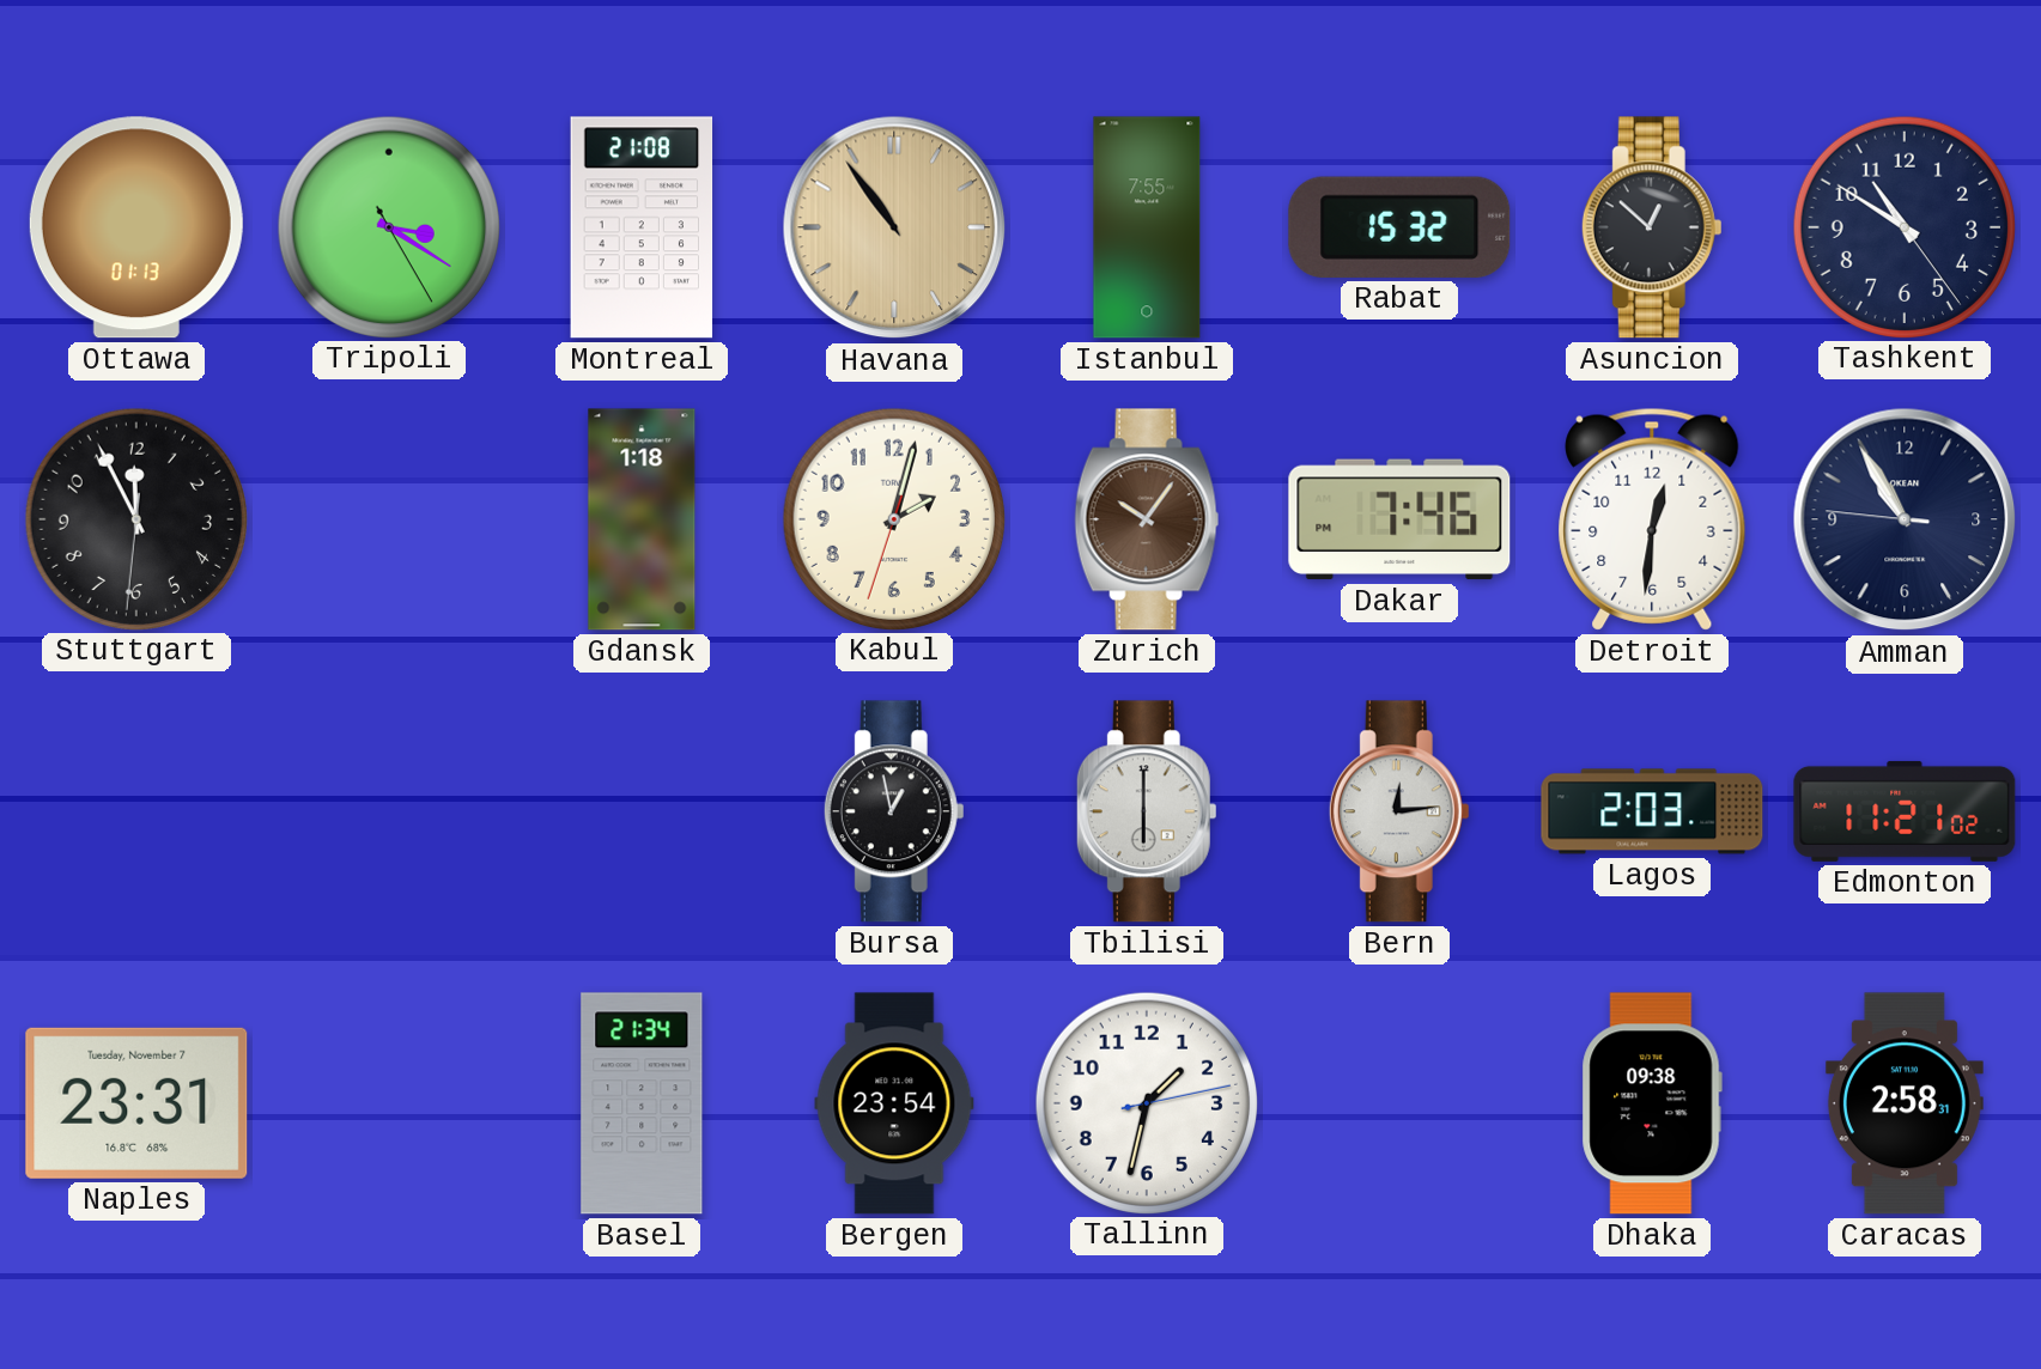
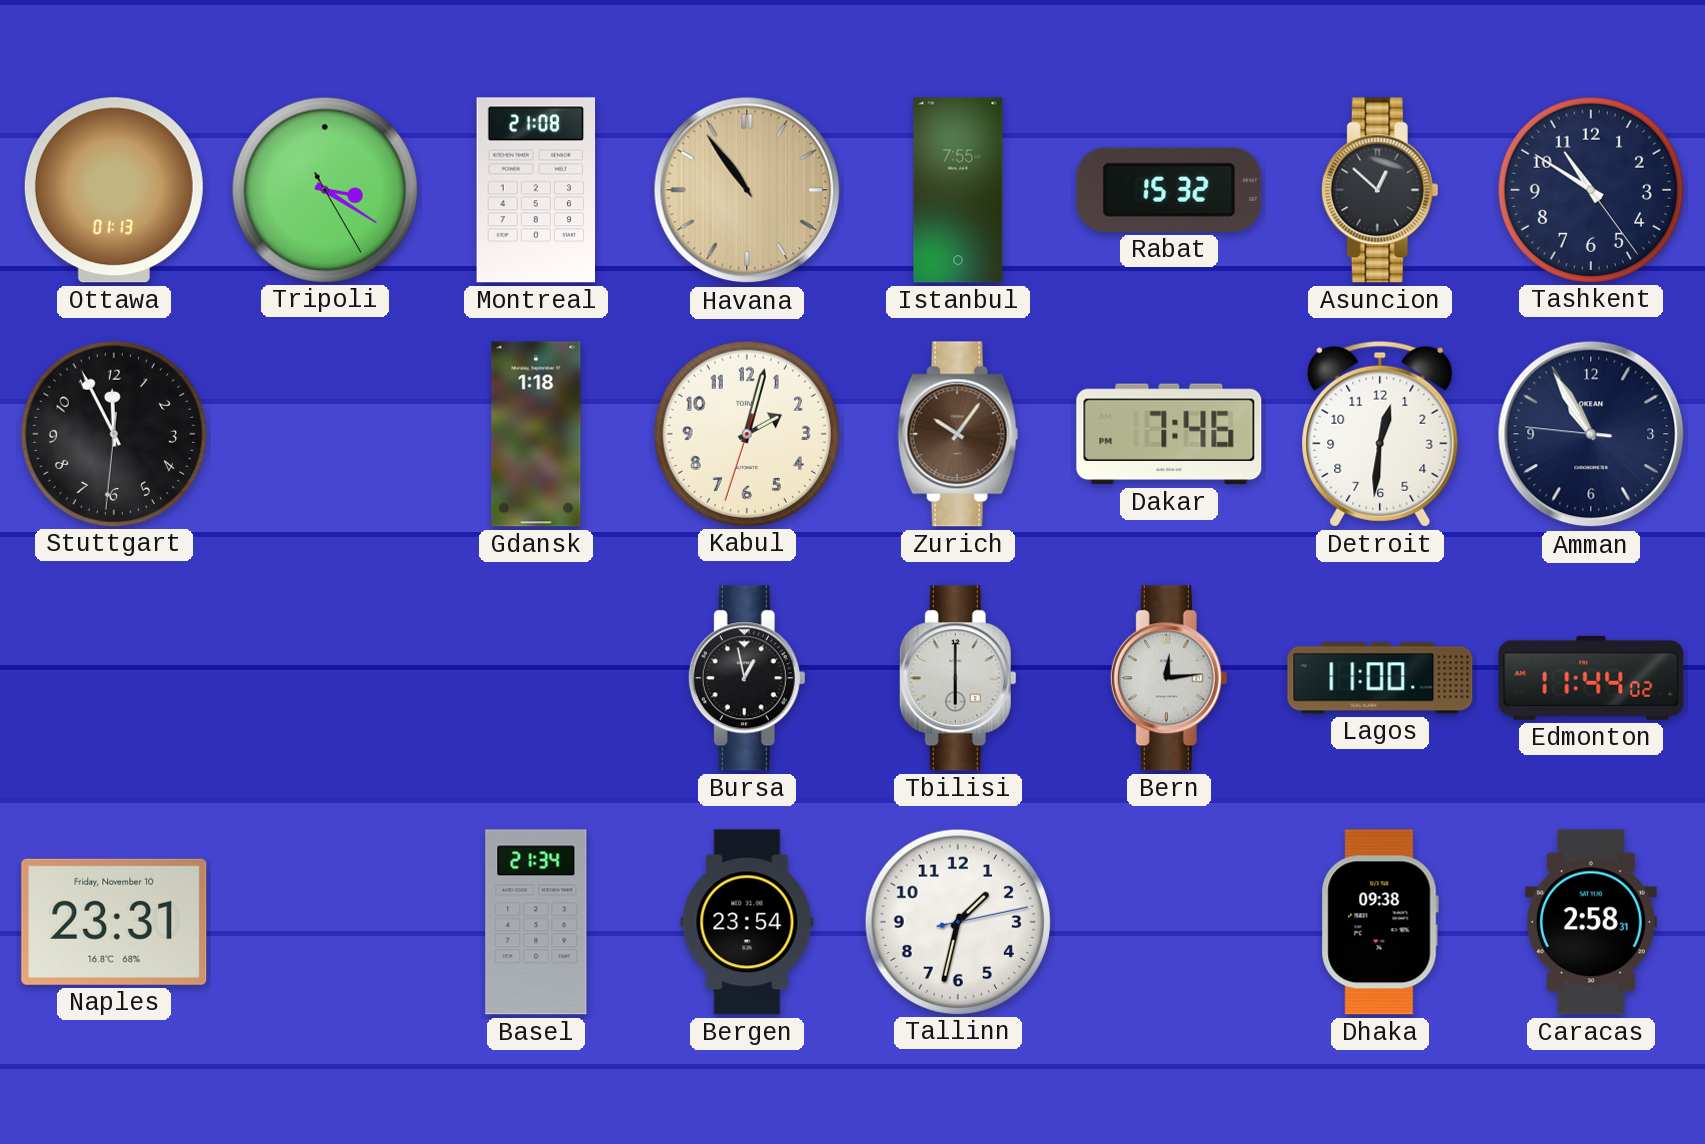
Lagos: 2:03 -> 11:00 (1380, 678)
Edmonton: 11:21 -> 11:44 (1591, 678)
Naples date: Tuesday, November 7 -> Friday, November 10 (114, 922)
